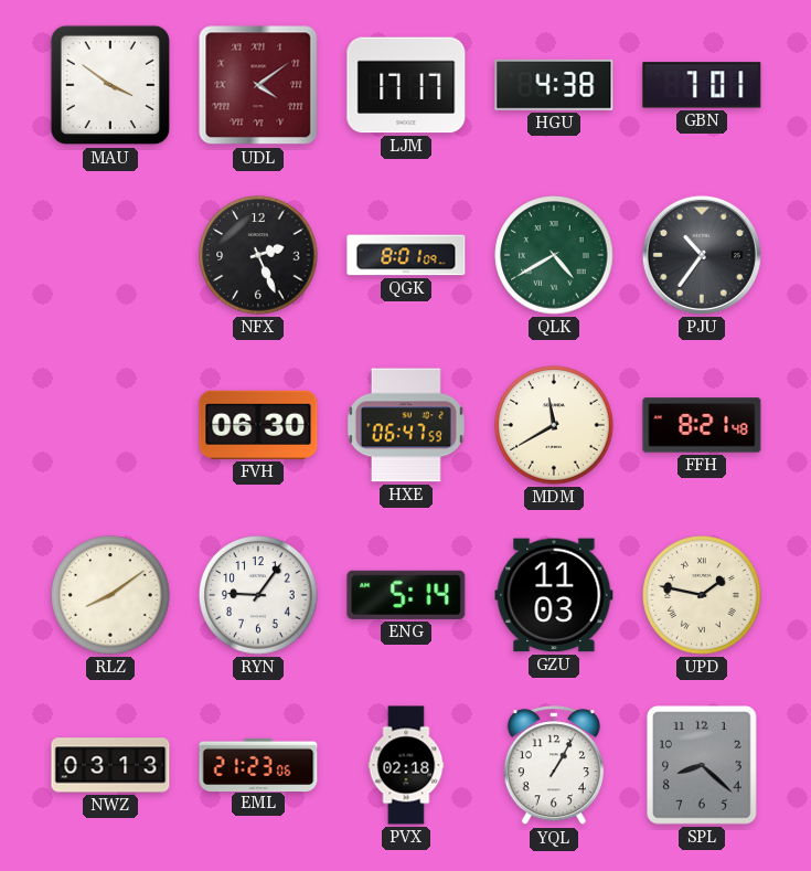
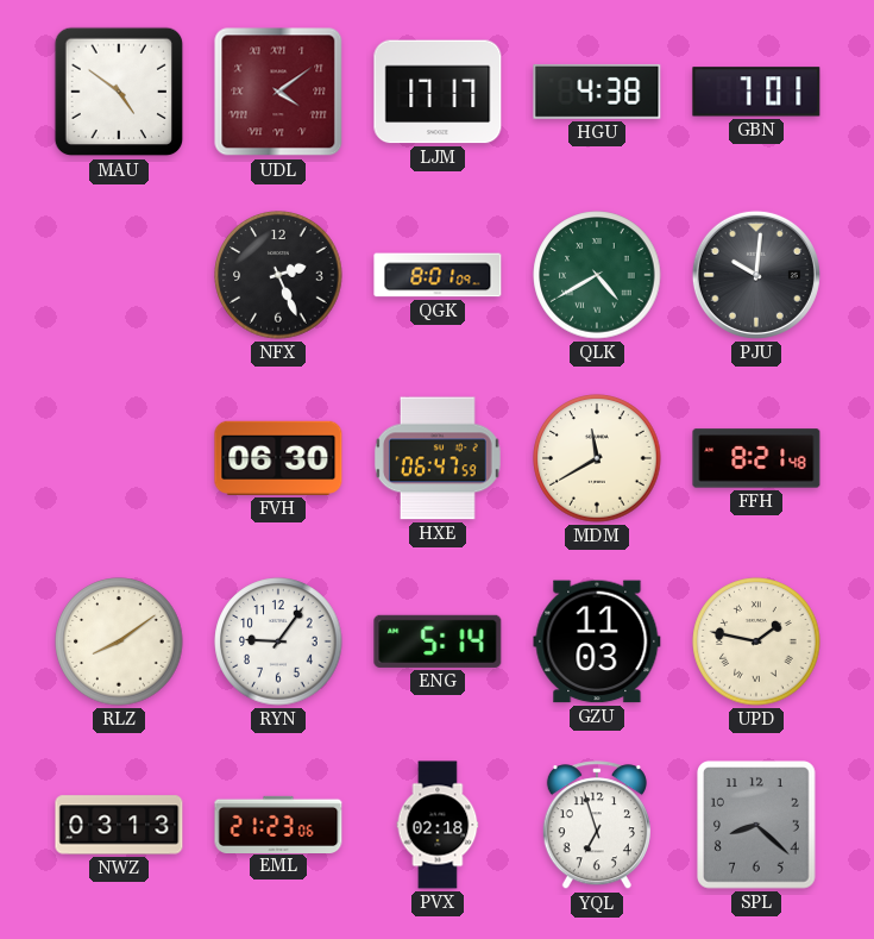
MAU: 3:51 -> 4:51 (119, 92)
PJU: 10:36 -> 10:01 (756, 275)
YQL: 1:05 -> 6:57 (597, 826)
